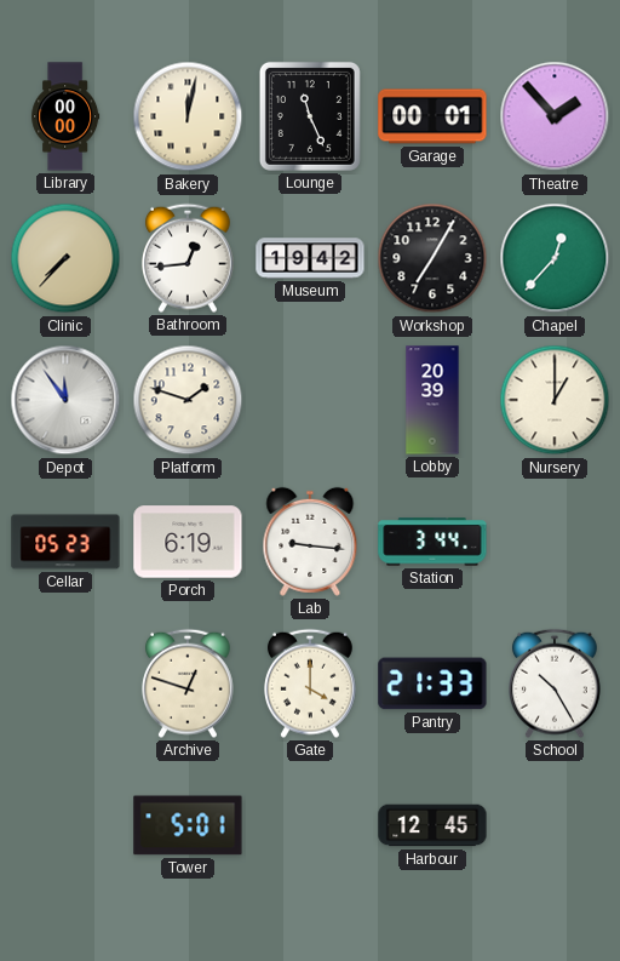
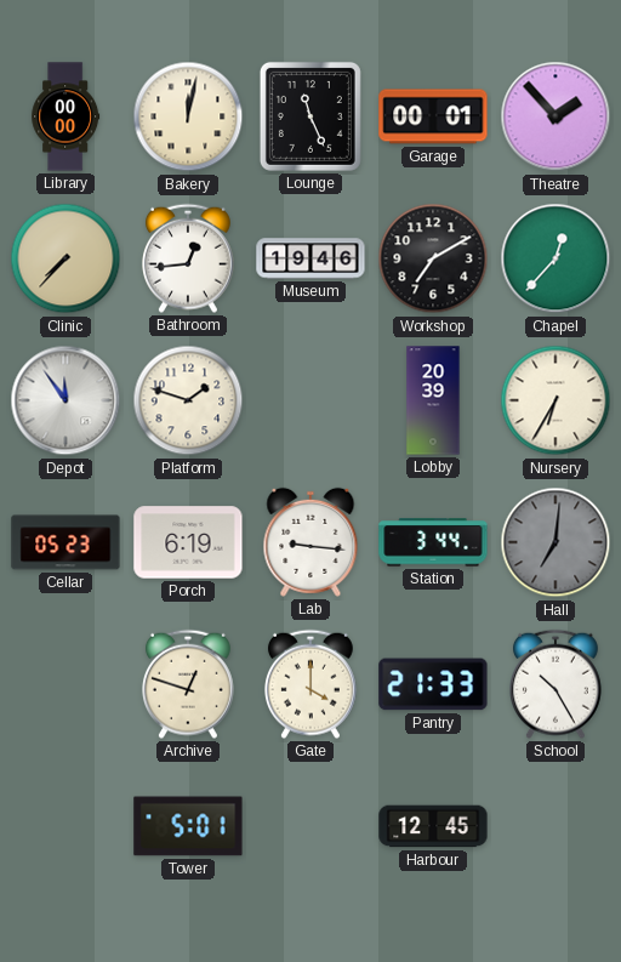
Museum: 19:42 -> 19:46 (310, 258)
Workshop: 7:05 -> 7:10 (433, 258)
Nursery: 1:00 -> 6:35 (556, 400)
Hall: none -> 7:01 (556, 542)
